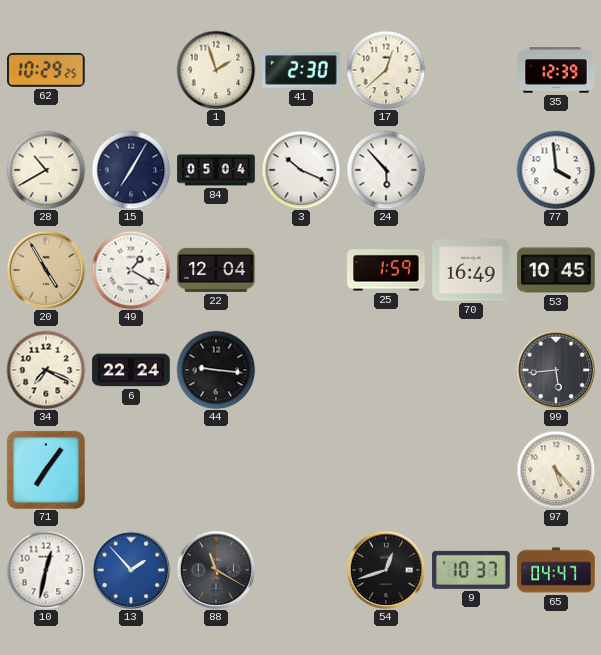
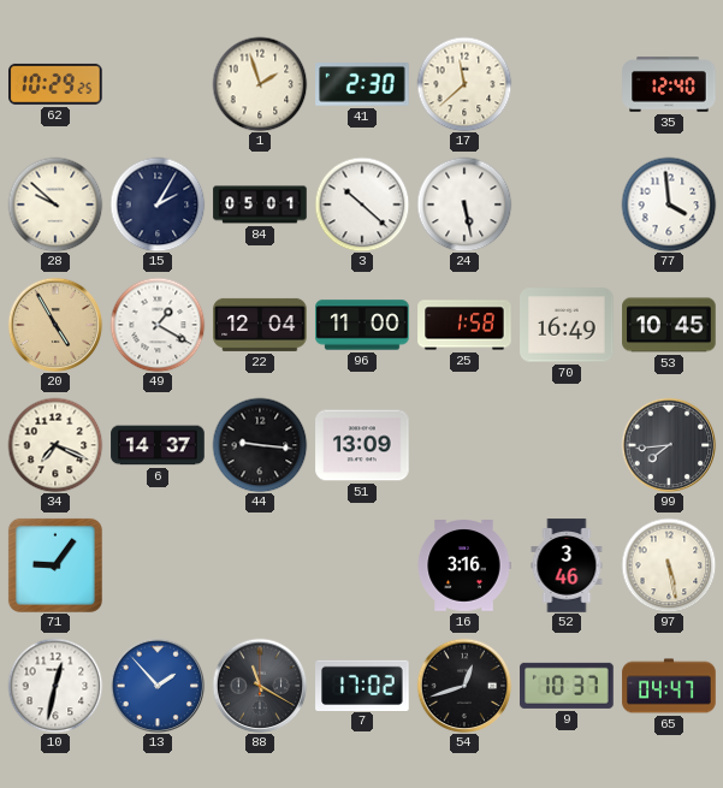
17: 12:38 -> 11:38 (464, 84)
35: 12:39 -> 12:40 (669, 84)
28: 10:40 -> 9:52 (55, 205)
15: 7:05 -> 2:05 (158, 205)
84: 05:04 -> 05:01 (260, 205)
3: 10:19 -> 10:22 (362, 205)
24: 5:53 -> 5:28 (464, 205)
96: none -> 11:00 (362, 325)
25: 1:59 -> 1:58 (464, 325)
6: 22:24 -> 14:37 (158, 445)
51: none -> 13:09 (362, 445)
99: 5:44 -> 7:44 (669, 445)
71: 7:06 -> 9:06 (55, 565)
16: none -> 3:16 (464, 567)
52: none -> 3:46 (567, 565)
97: 5:23 -> 5:28 (669, 565)
7: none -> 17:02 (362, 685)
